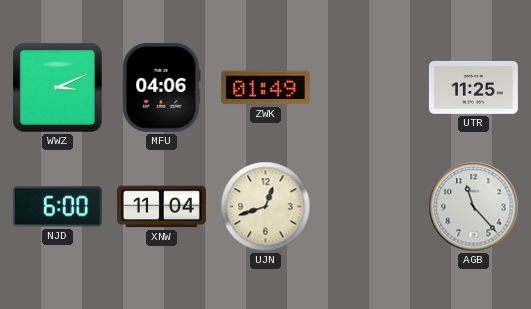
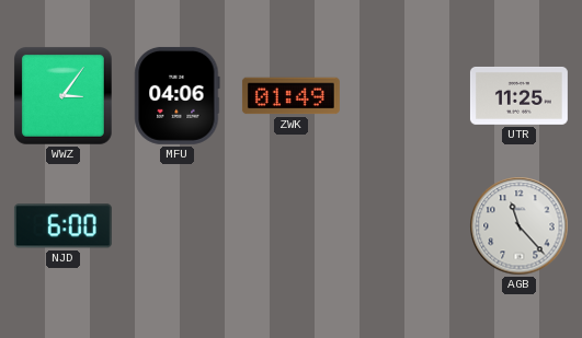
WWZ: 3:11 -> 3:06 (64, 96)
XNW: 11:04 -> none (161, 207)
UJN: 12:42 -> none (266, 207)
